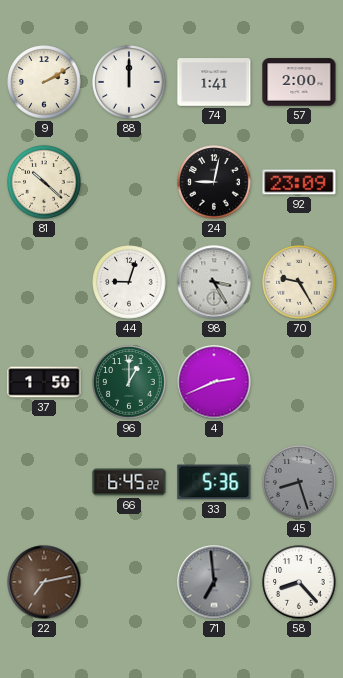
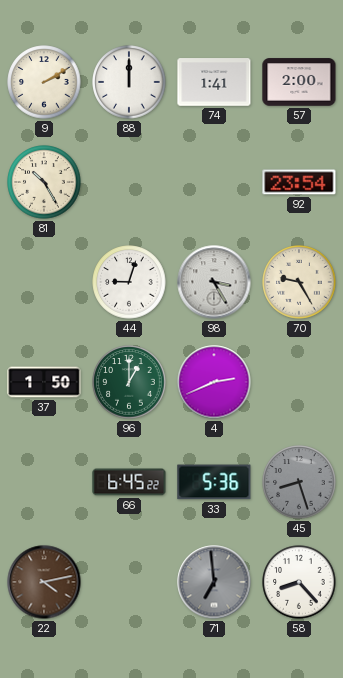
81: 10:22 -> 10:25 (44, 182)
24: 9:02 -> none (214, 182)
92: 23:09 -> 23:54 (299, 182)
22: 7:13 -> 4:13 (44, 582)
